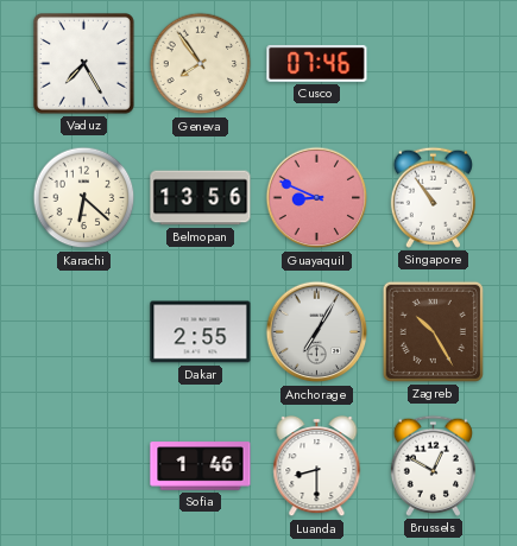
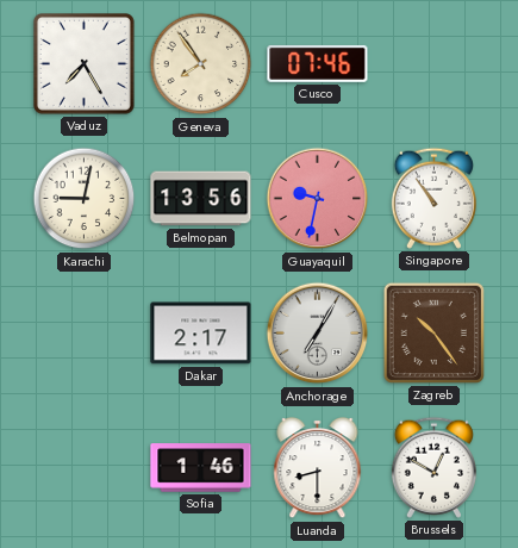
Karachi: 6:22 -> 9:02 (85, 199)
Guayaquil: 8:49 -> 9:32 (318, 199)
Dakar: 2:55 -> 2:17 (201, 334)
Zagreb: 10:25 -> 10:24 (433, 332)
